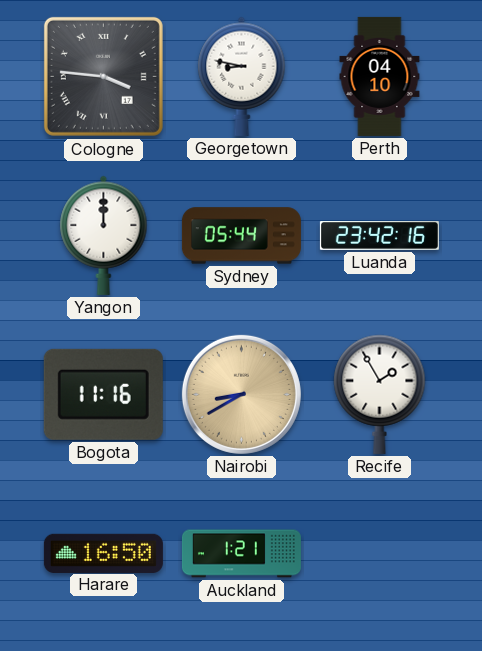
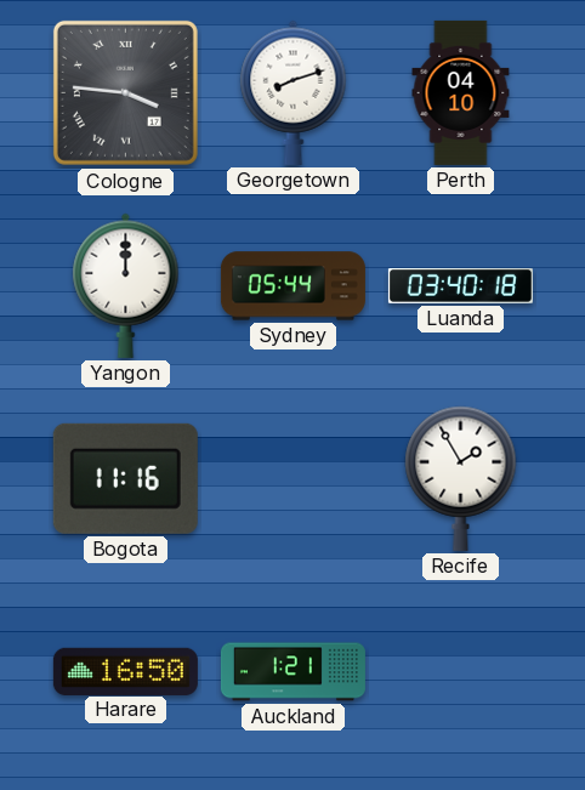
Georgetown: 8:47 -> 8:12 (294, 92)
Luanda: 23:42 -> 03:40 (460, 286)
Nairobi: 8:40 -> none (241, 394)
